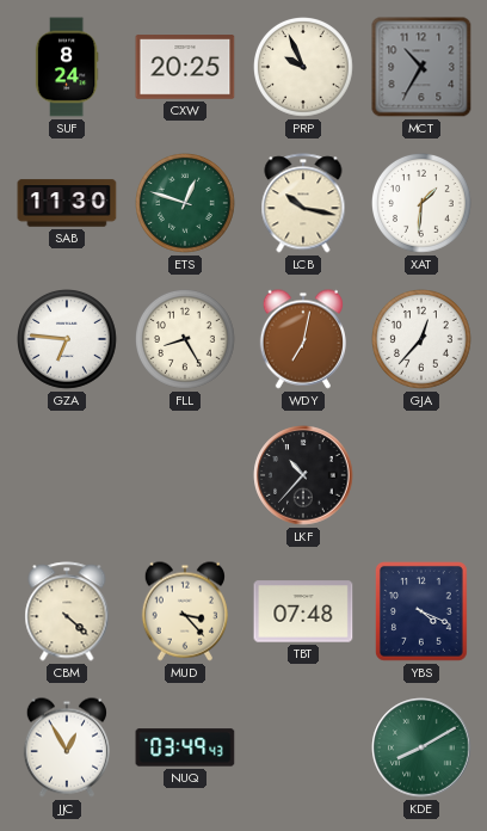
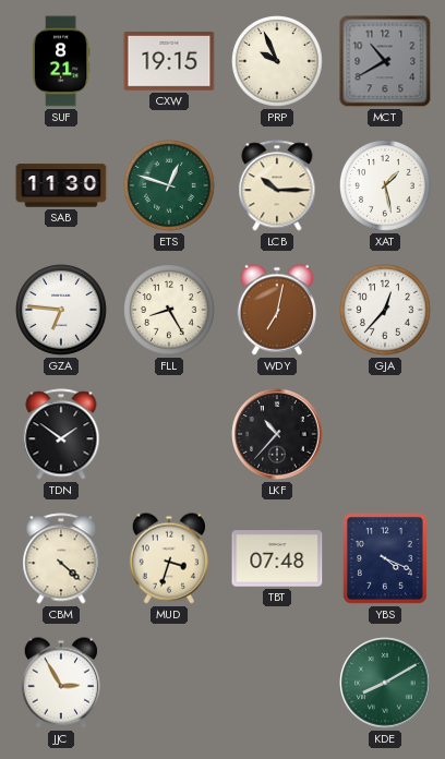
SUF: 8:24 -> 8:21 (61, 61)
CXW: 20:25 -> 19:15 (169, 61)
MCT: 10:35 -> 10:40 (385, 61)
LCB: 10:17 -> 10:15 (277, 185)
XAT: 1:31 -> 1:28 (386, 186)
TDN: none -> 1:51 (61, 434)
MUD: 3:23 -> 3:33 (168, 558)
JJC: 12:55 -> 2:55 (60, 683)
NUQ: 03:49 -> none (185, 747)
